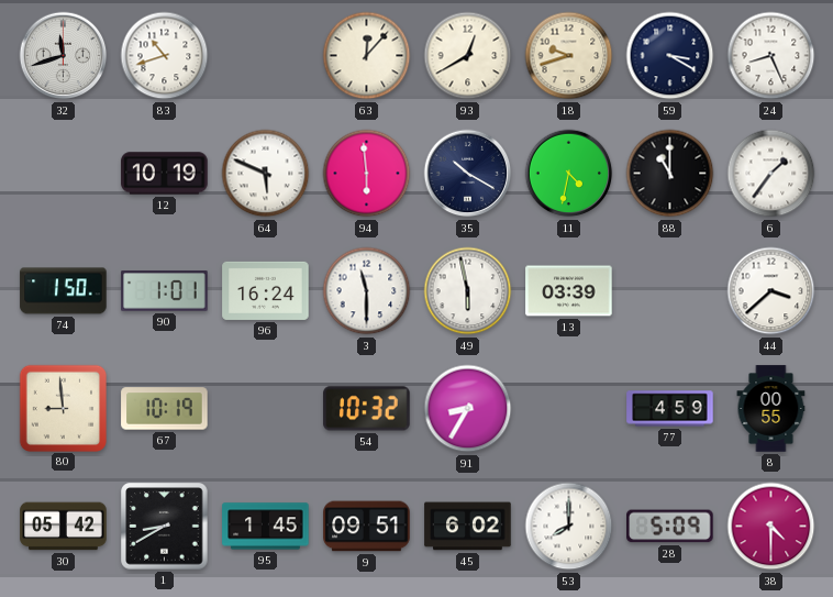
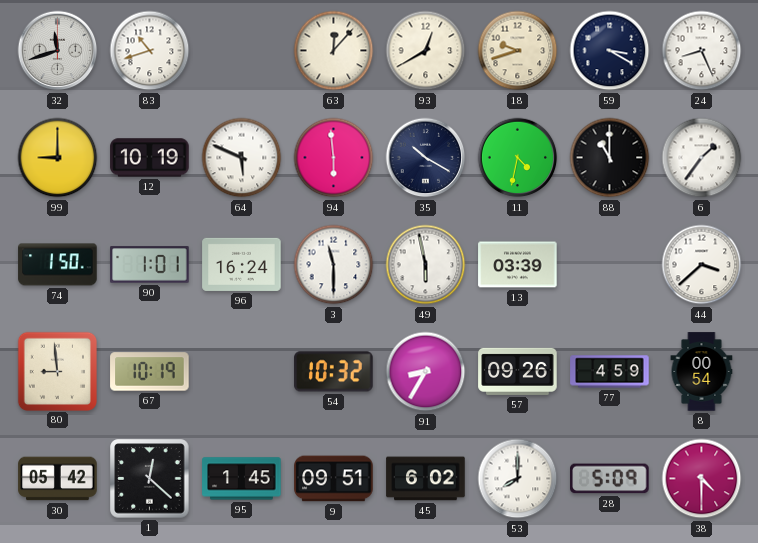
99: none -> 9:00 (58, 158)
57: none -> 09:26 (518, 371)
8: 00:55 -> 00:54 (702, 372)
1: 8:40 -> 12:22 (150, 479)
